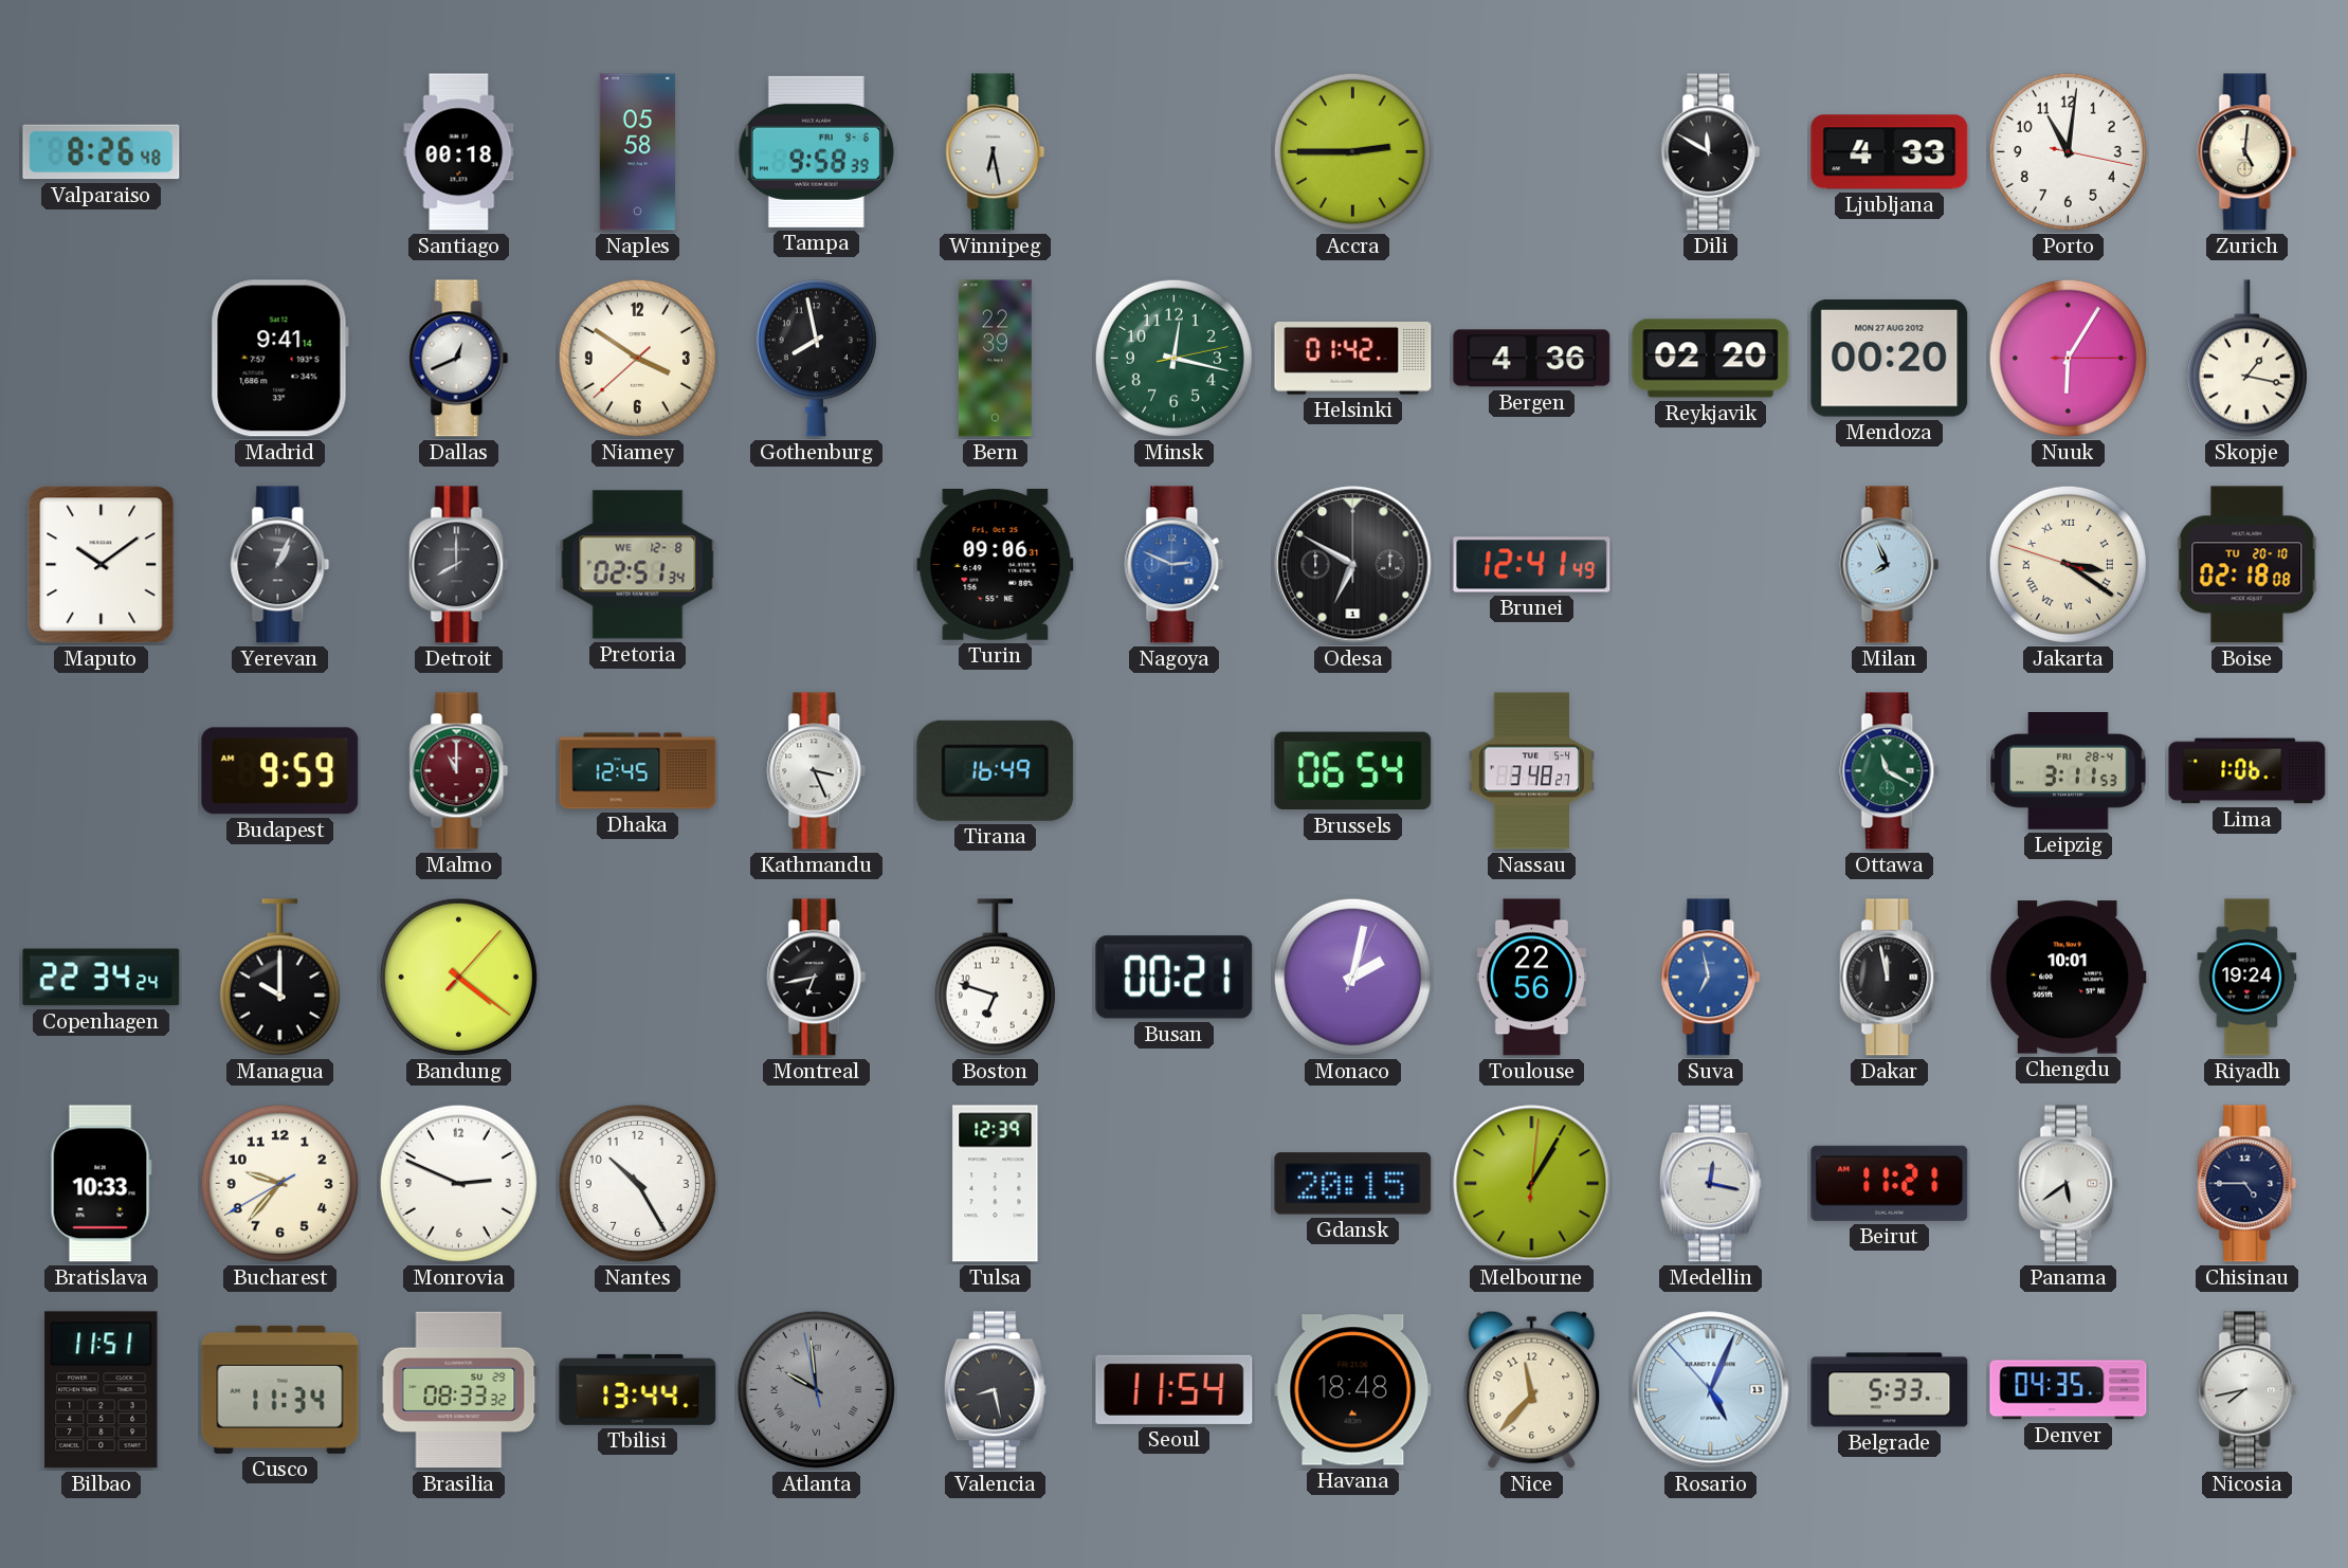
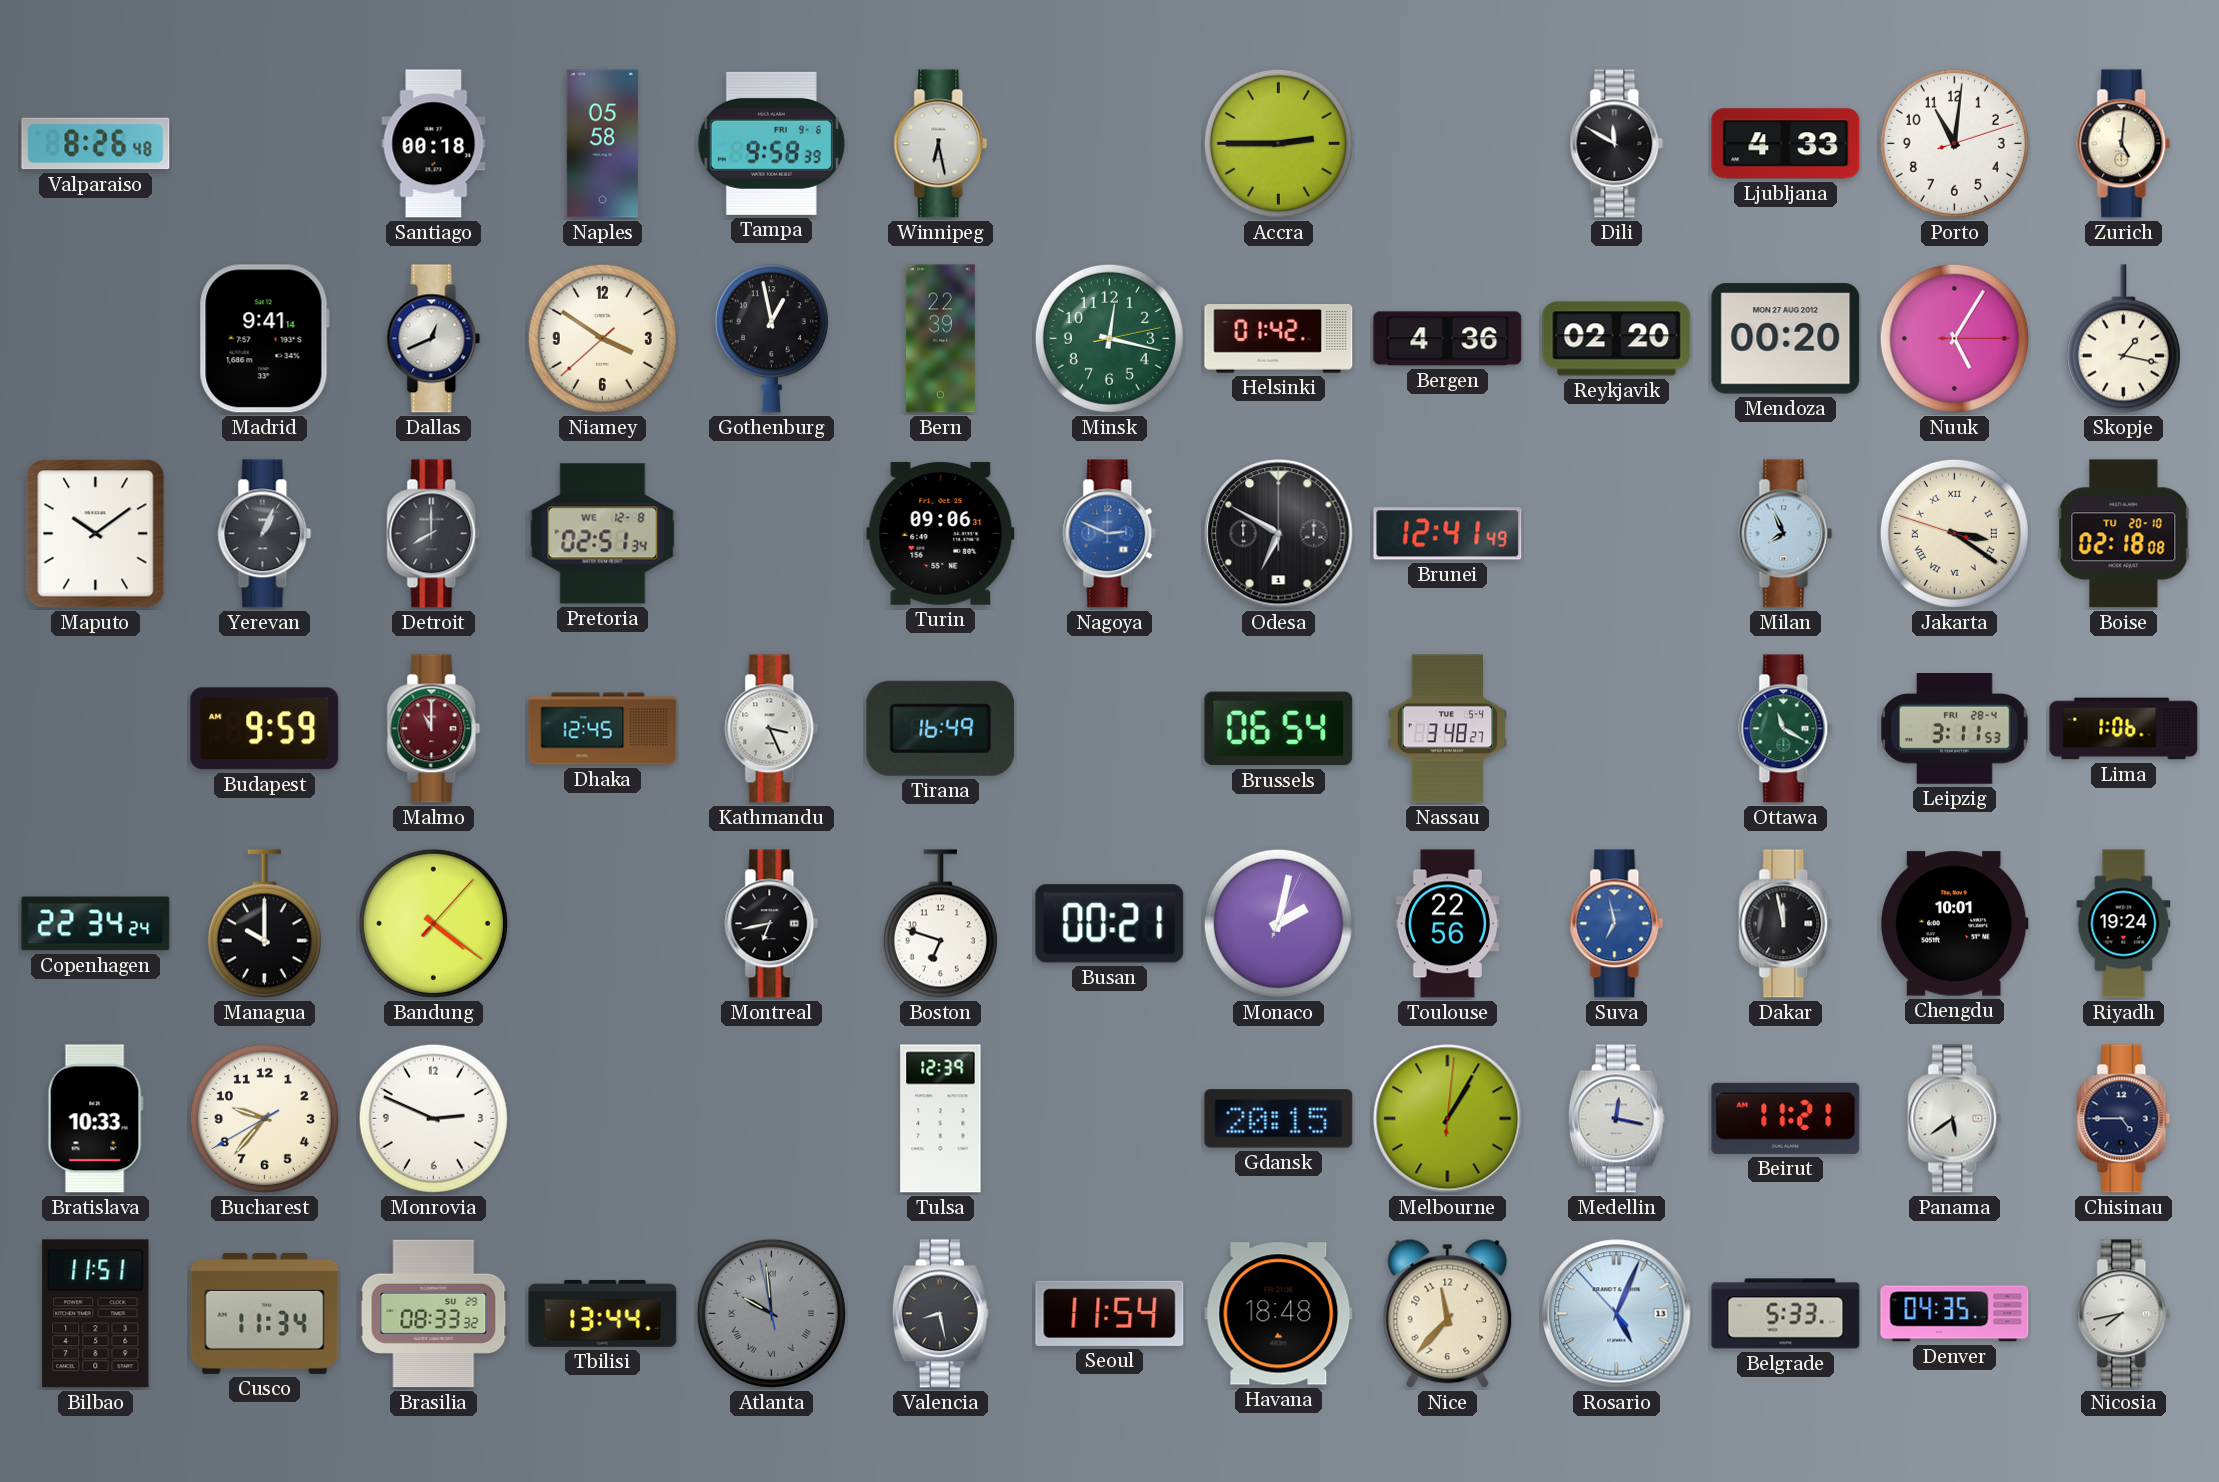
Porto: 11:01:17 -> 11:01:12 (1954, 143)
Gothenburg: 7:58 -> 12:58 (771, 339)
Nuuk: 6:05 -> 5:05 (1954, 338)
Nantes: 10:25 -> none (637, 1183)
